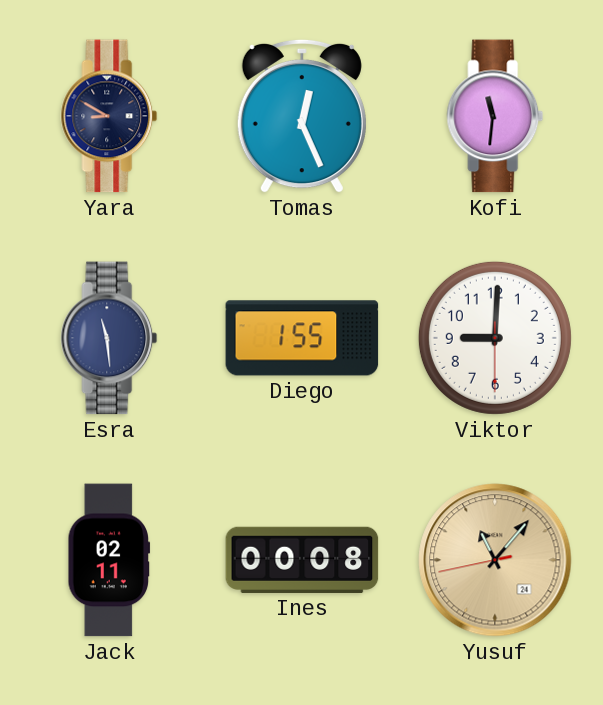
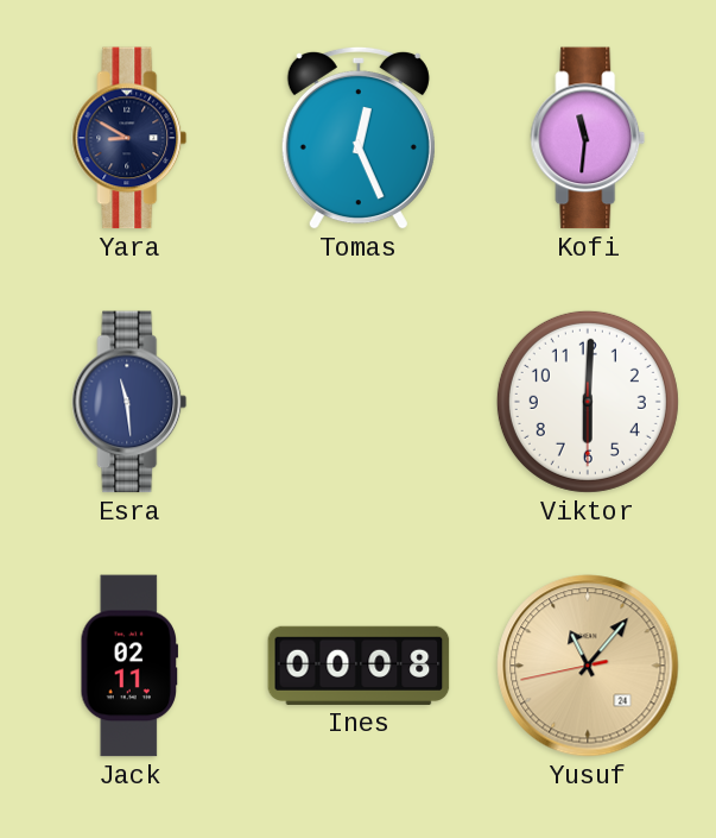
Diego: 1:55 -> none (302, 338)
Viktor: 9:00 -> 6:00 (588, 402)
